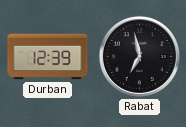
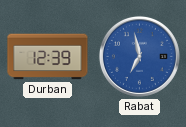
Rabat dial: black -> blue (139, 56)
